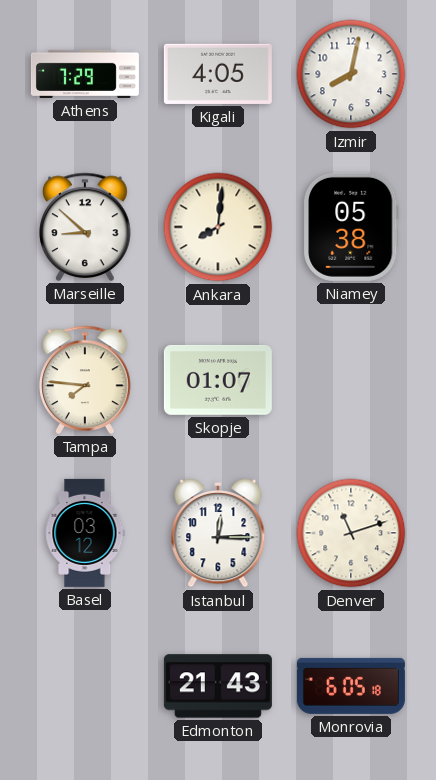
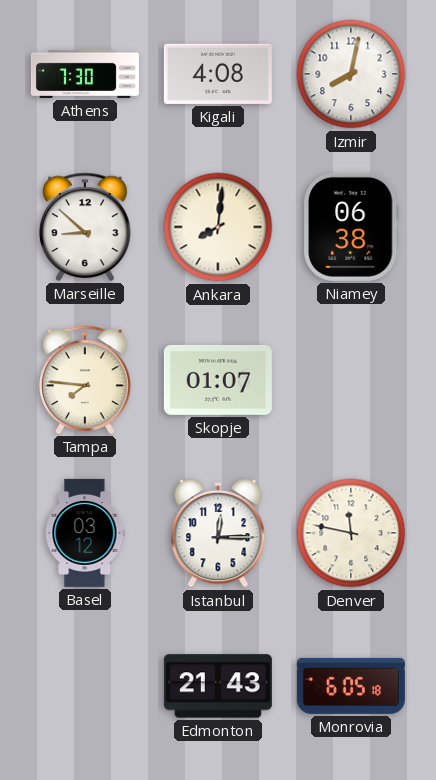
Athens: 7:29 -> 7:30 (85, 74)
Kigali: 4:05 -> 4:08 (218, 74)
Niamey: 05:38 -> 06:38 (352, 227)
Denver: 11:12 -> 11:47 (351, 533)
